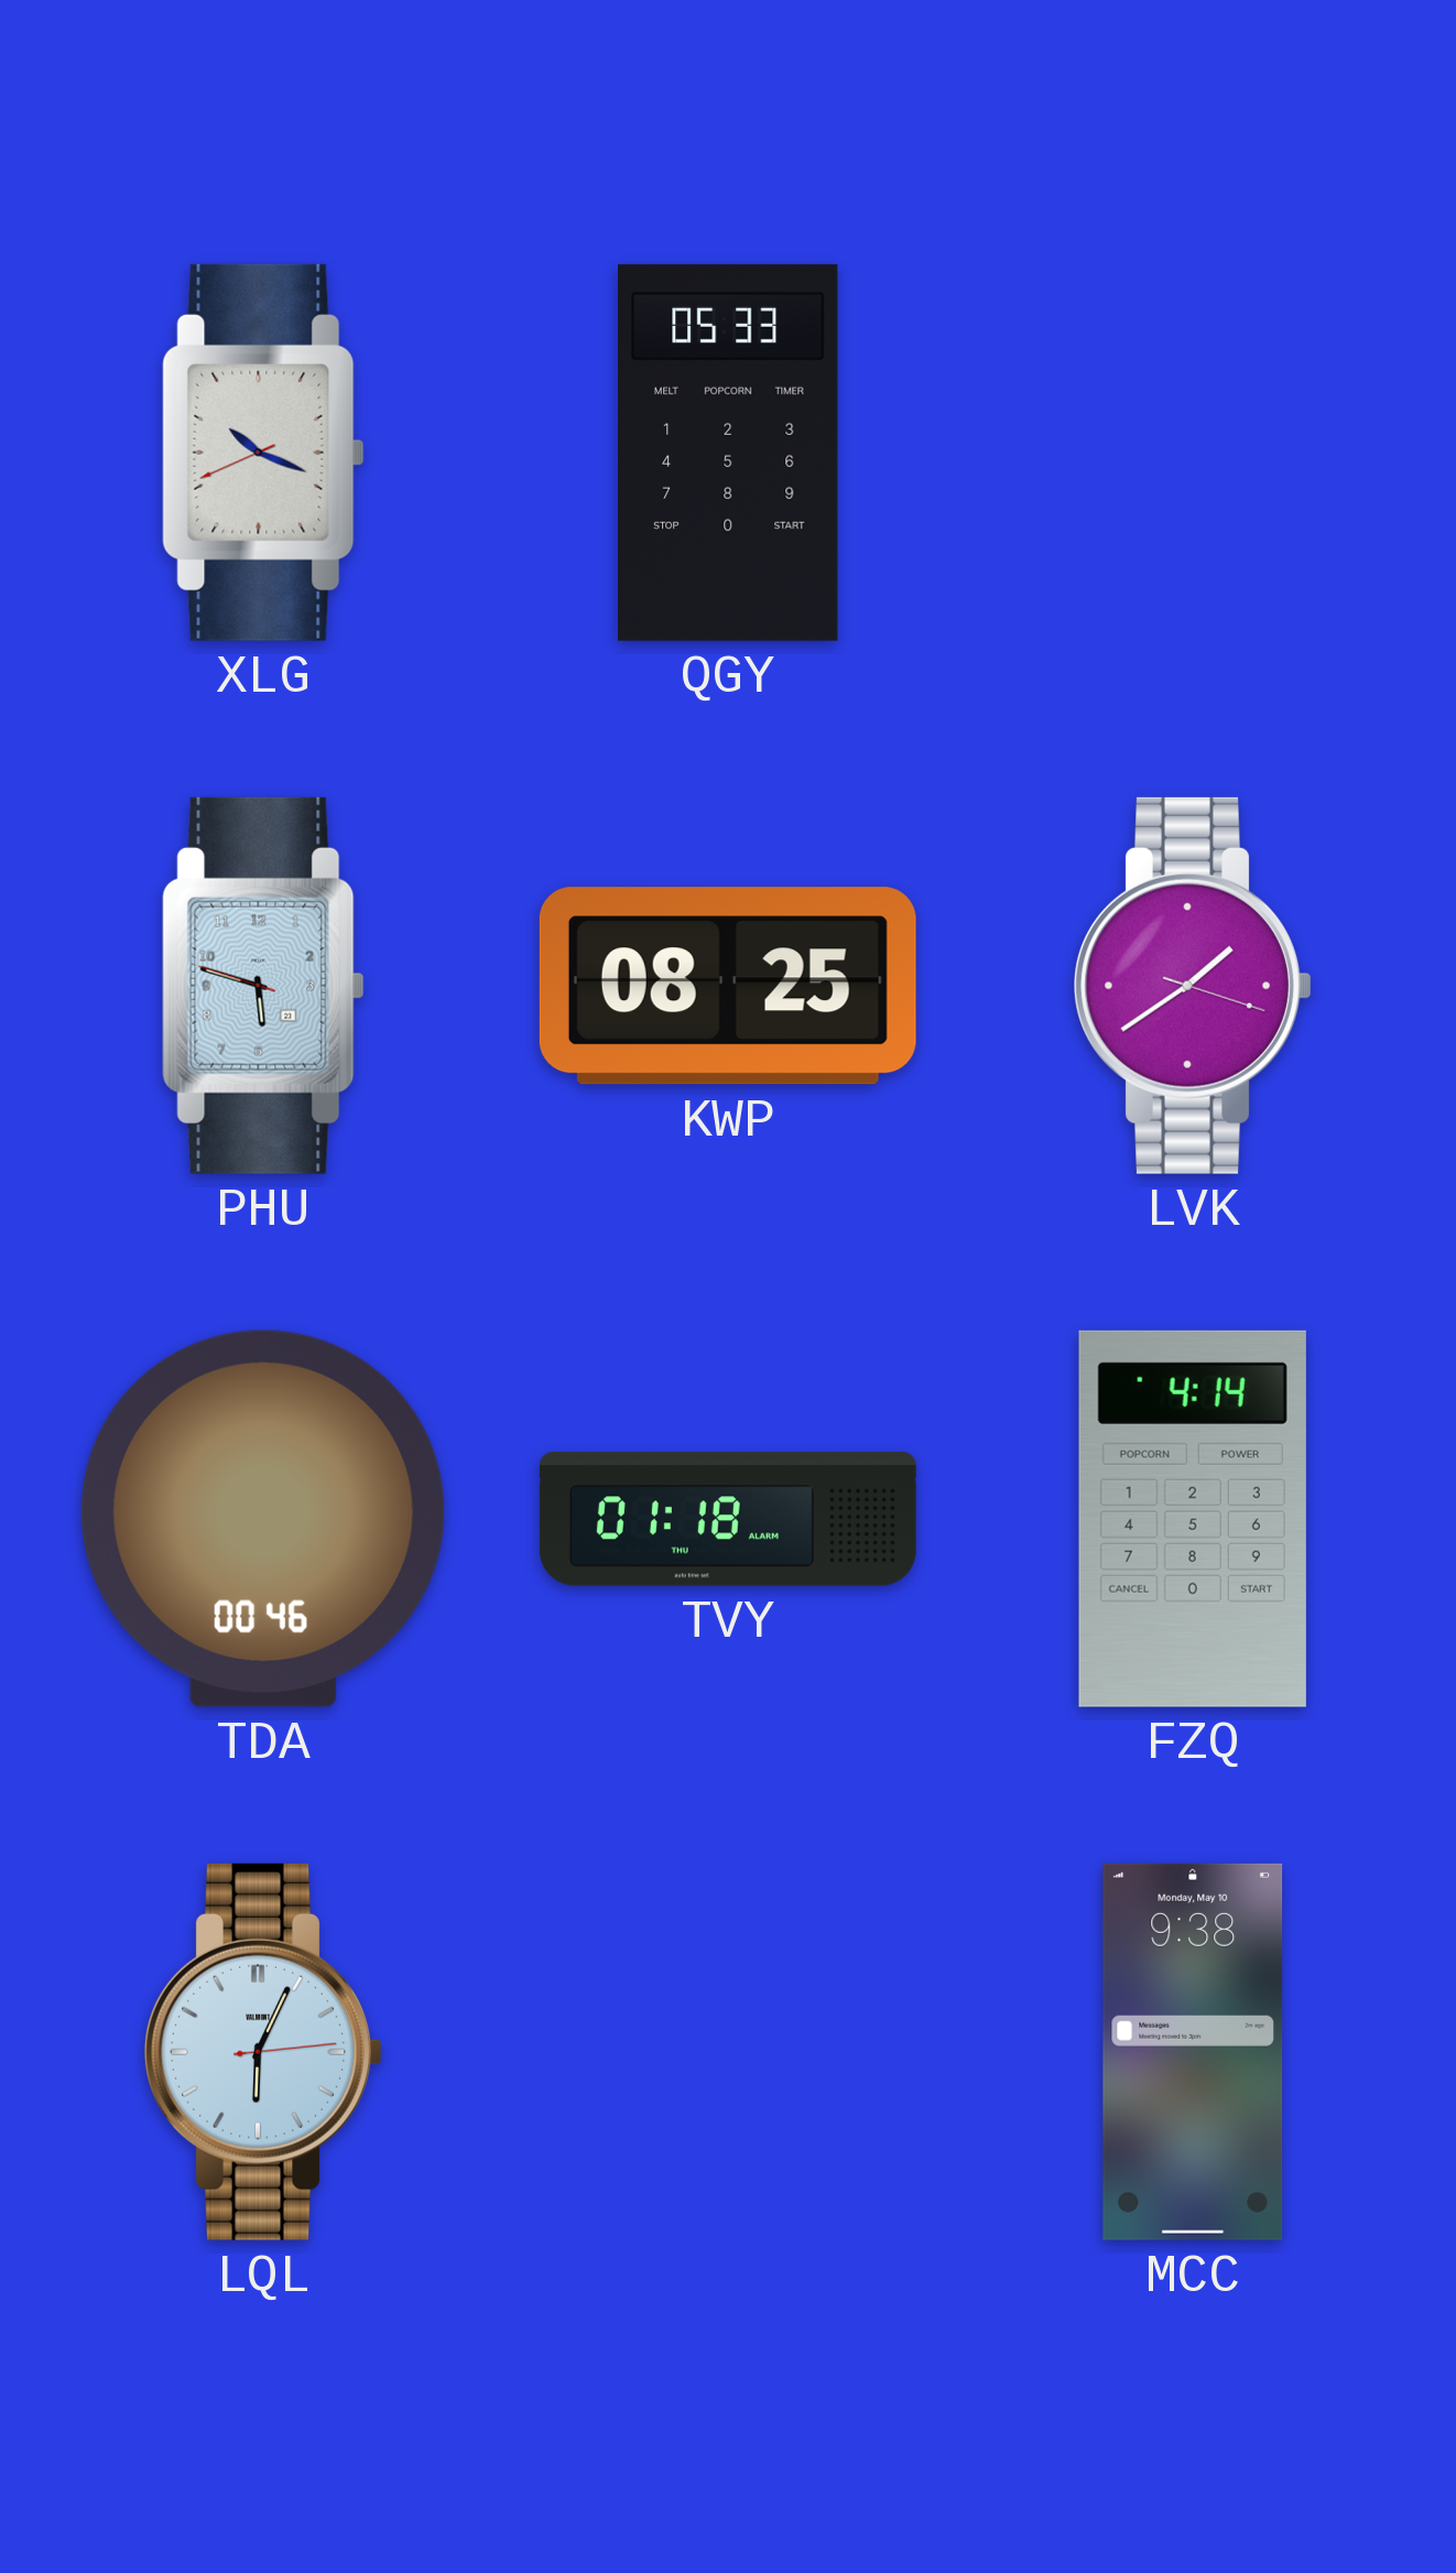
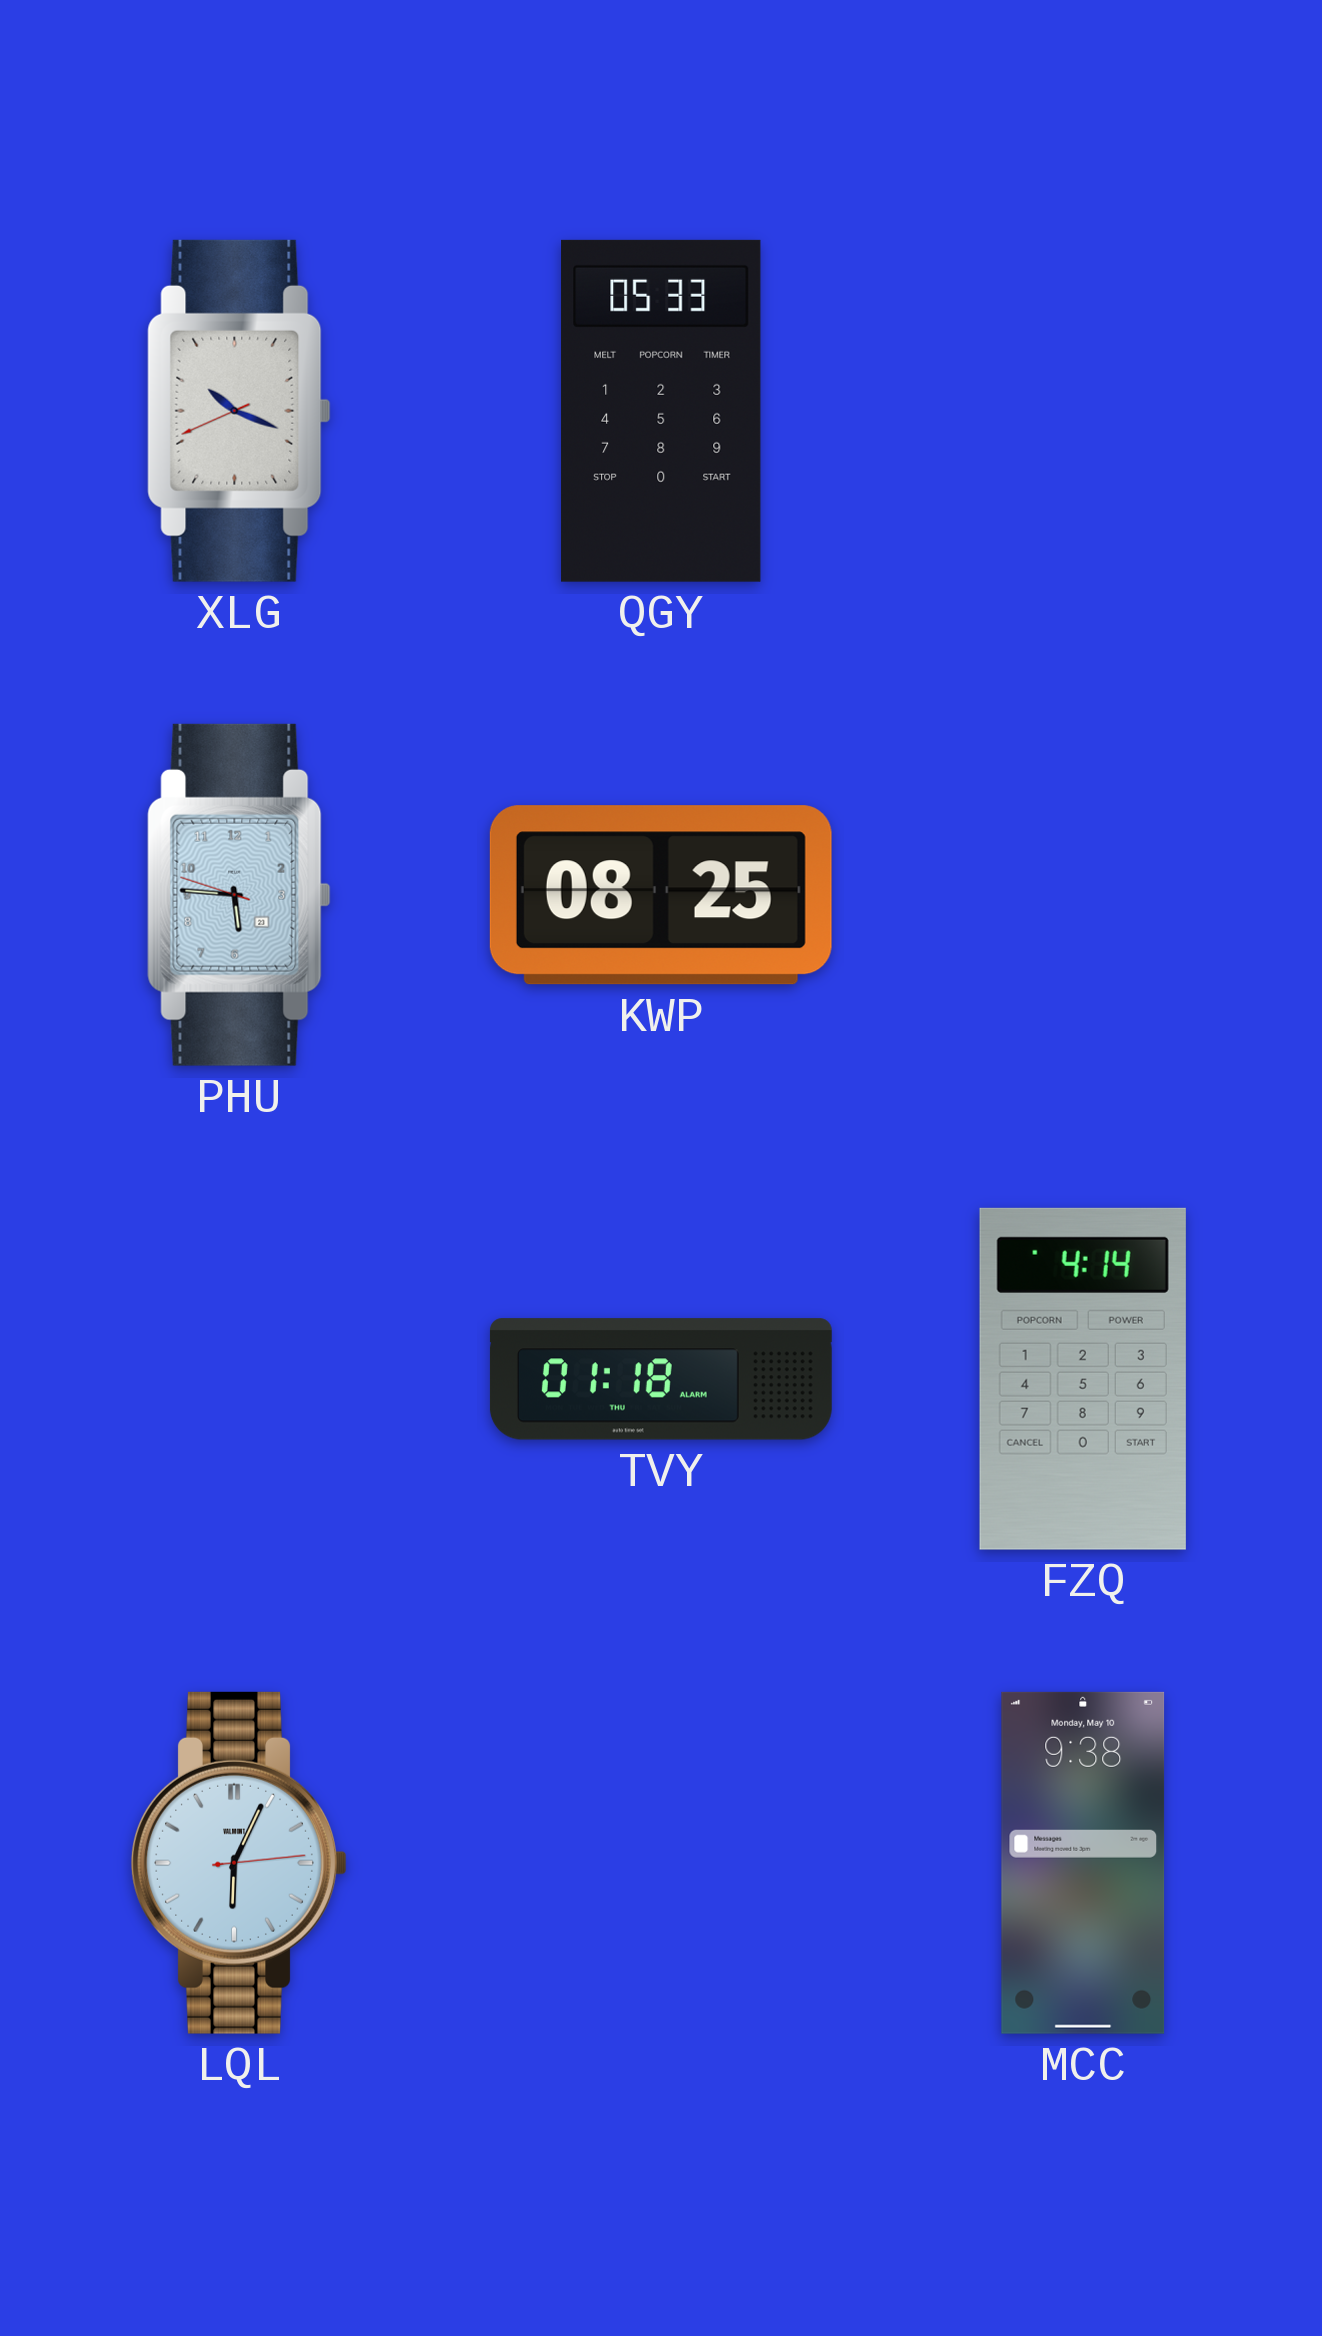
PHU: 5:47 -> 5:45 (239, 895)
LVK: 1:39 -> none (1193, 986)
TDA: 00:46 -> none (263, 1519)
